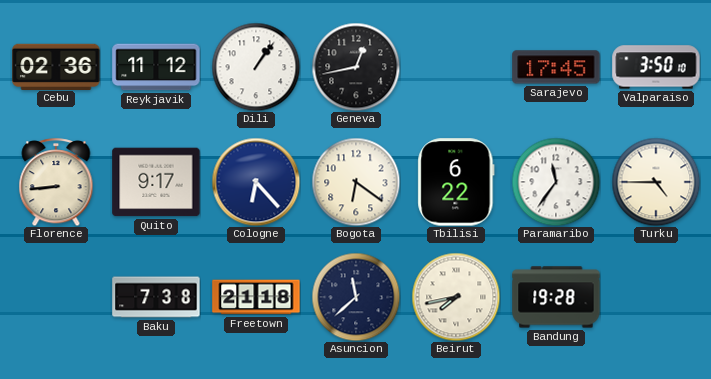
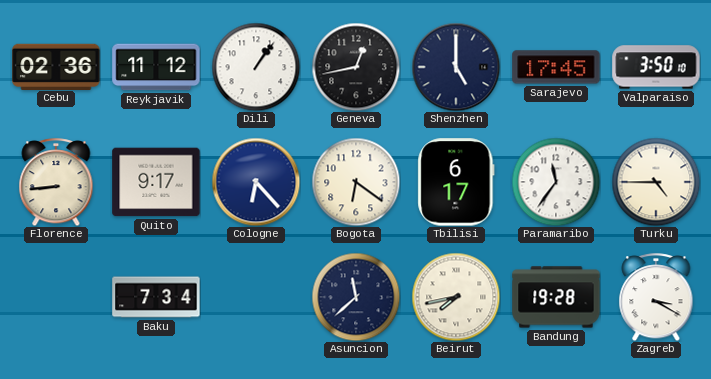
Shenzhen: none -> 5:00 (456, 67)
Tbilisi: 6:22 -> 6:17 (456, 182)
Baku: 7:38 -> 7:34 (156, 297)
Freetown: 21:18 -> none (256, 297)
Zagreb: none -> 3:20 (656, 297)
